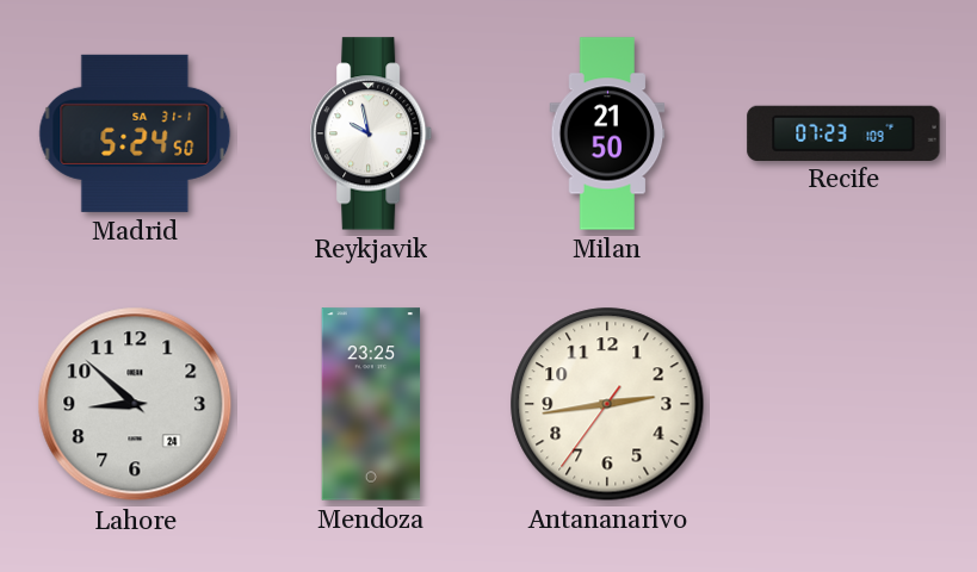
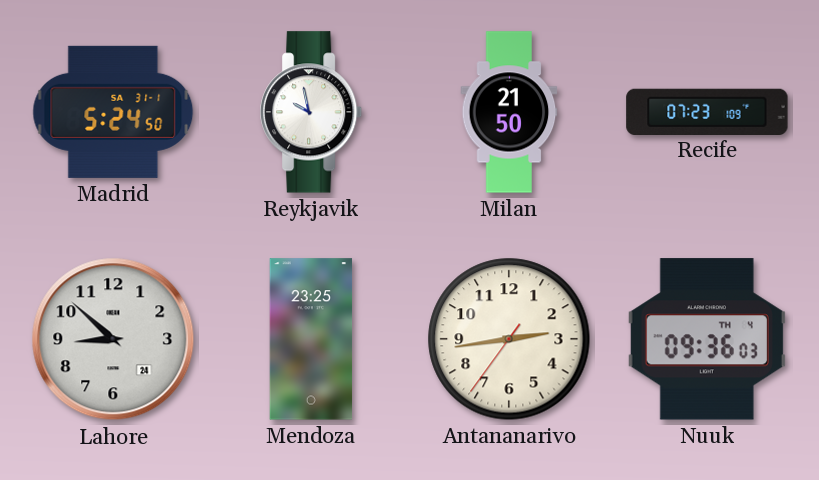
Nuuk: none -> 09:36 (707, 339)
